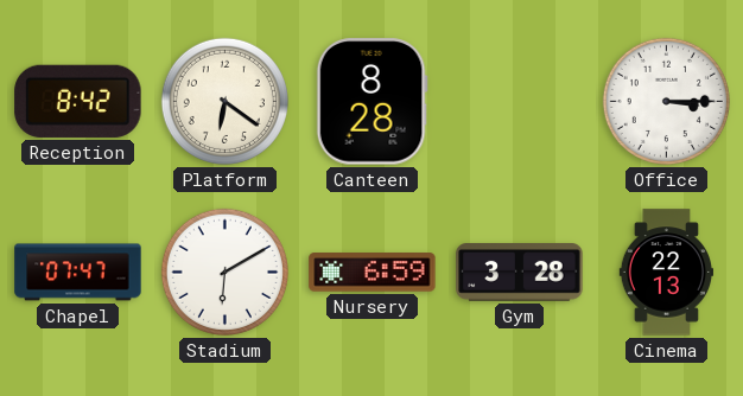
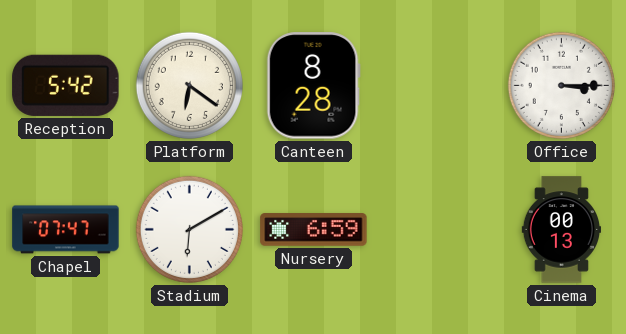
Reception: 8:42 -> 5:42 (66, 85)
Gym: 3:28 -> none (520, 273)
Cinema: 22:13 -> 00:13 (562, 230)
